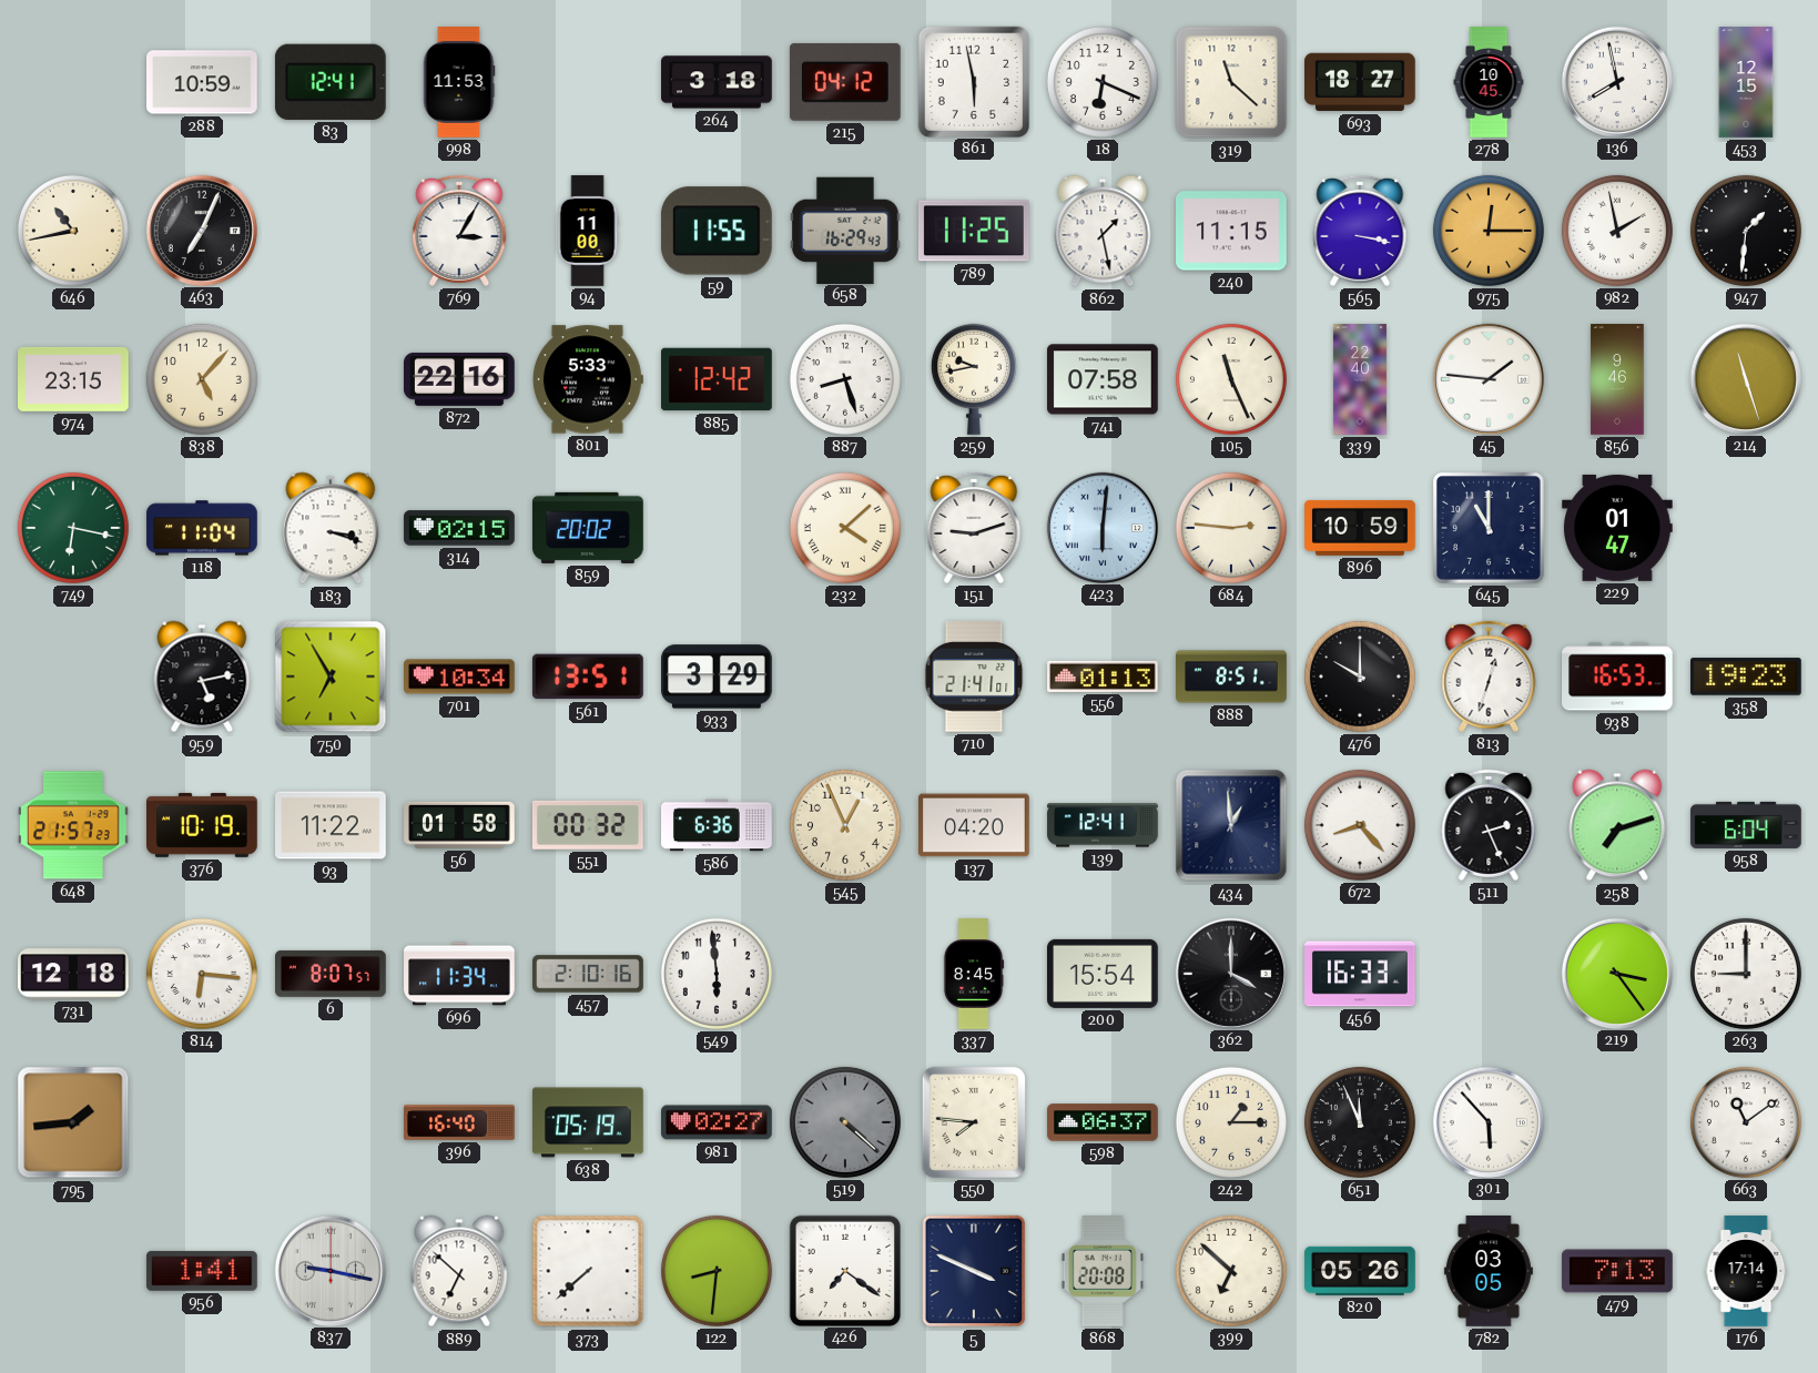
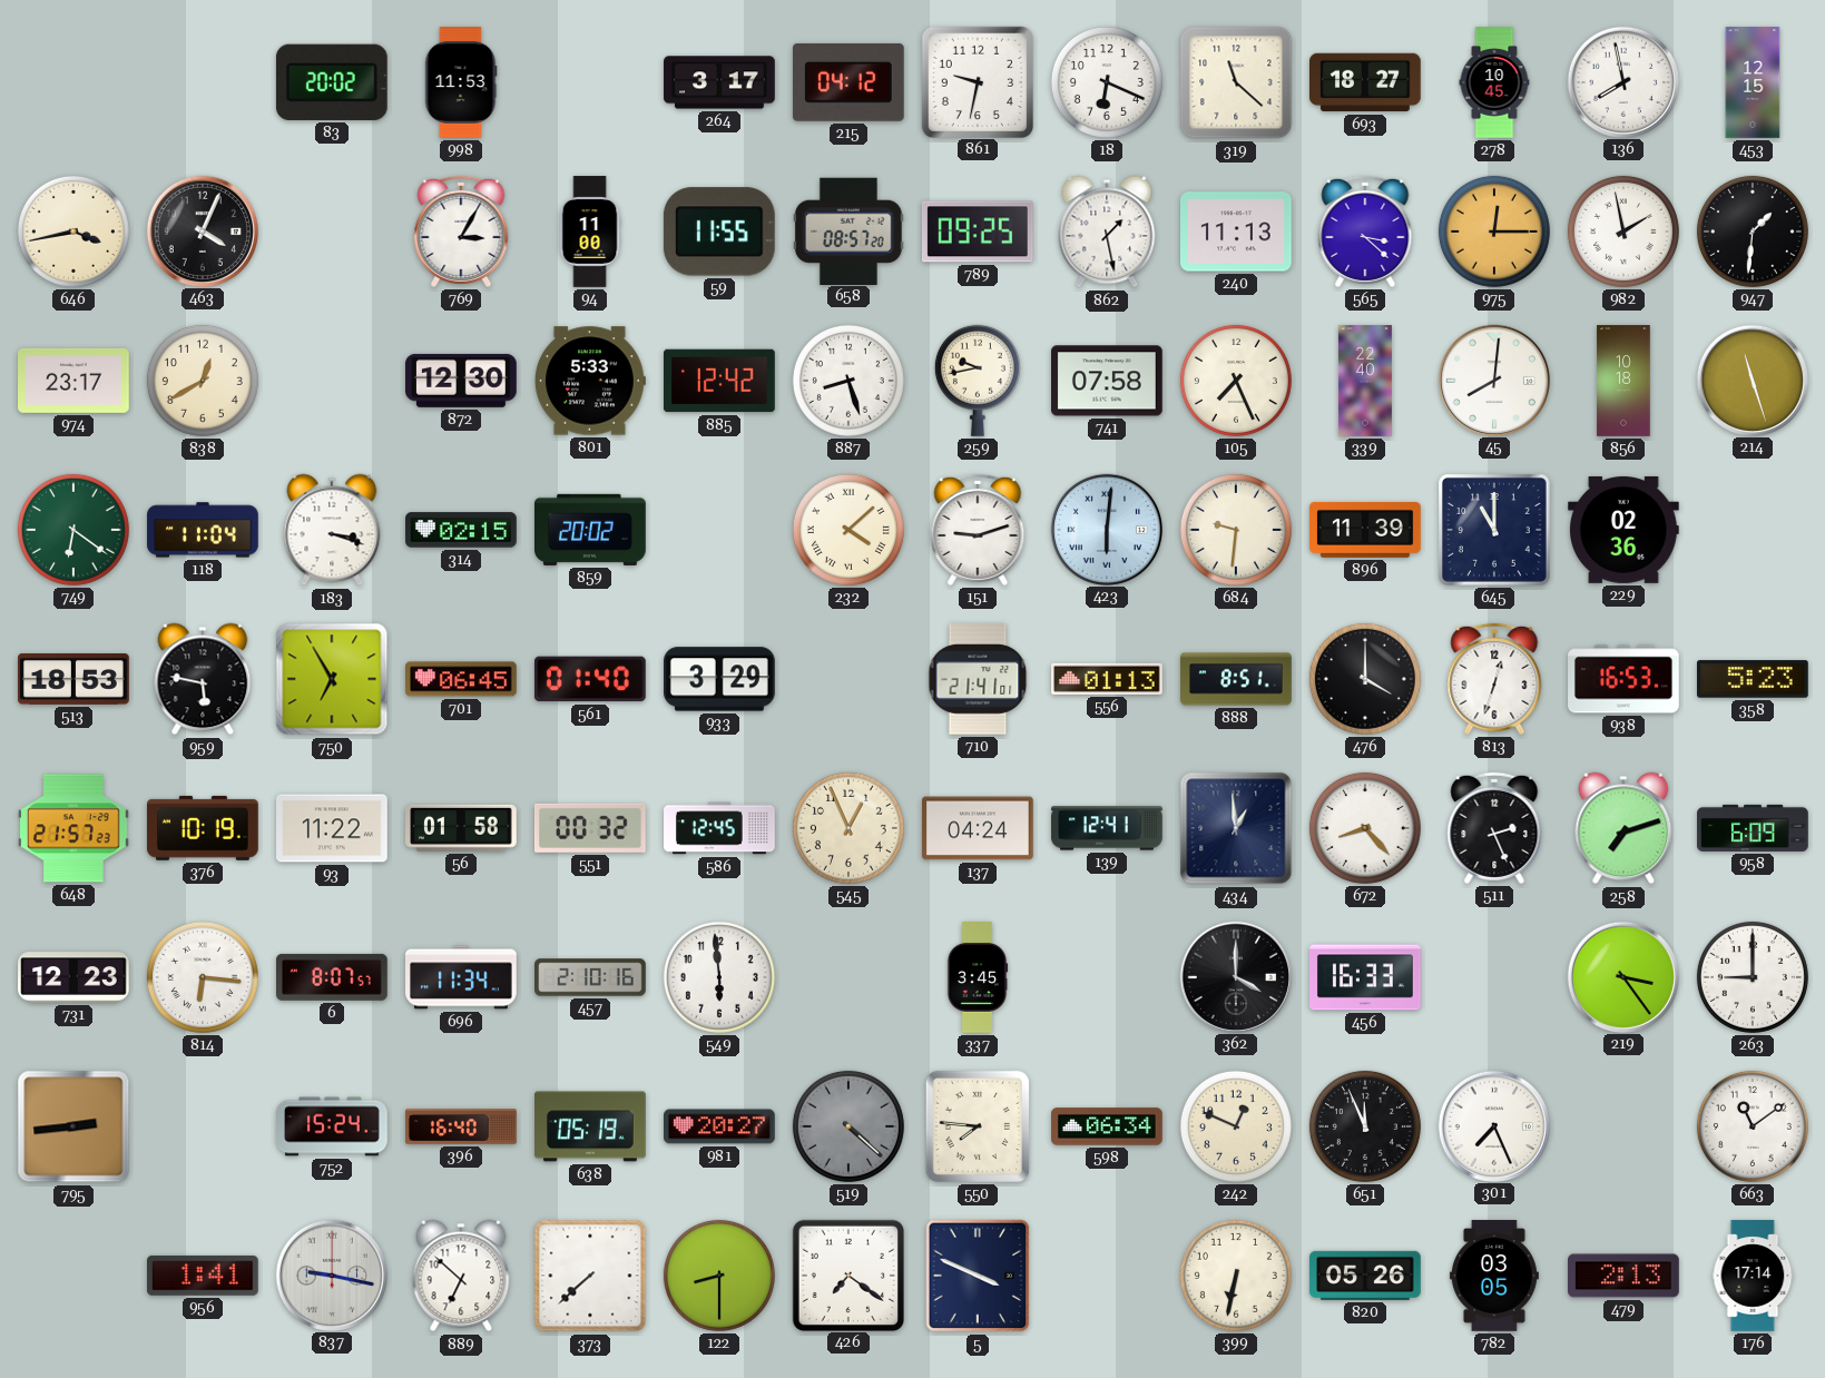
288: 10:59 -> none (203, 82)
83: 12:41 -> 20:02 (332, 82)
264: 3:18 -> 3:17 (719, 82)
861: 5:58 -> 9:32 (977, 81)
646: 10:43 -> 3:43 (73, 232)
463: 7:04 -> 4:04 (202, 230)
658: 16:29 -> 08:57 (850, 230)
789: 11:25 -> 09:25 (978, 232)
240: 11:15 -> 11:13 (1237, 232)
565: 3:17 -> 3:22 (1365, 232)
974: 23:15 -> 23:17 (75, 381)
838: 5:07 -> 12:40 (203, 381)
872: 22:16 -> 12:30 (462, 381)
105: 11:26 -> 7:26 (1236, 381)
45: 1:46 -> 8:01 (1493, 380)
856: 9:46 -> 10:18 (1623, 381)
749: 6:17 -> 6:21 (73, 530)
684: 2:46 -> 9:31 (1236, 530)
896: 10:59 -> 11:39 (1365, 530)
229: 01:47 -> 02:36 (1625, 530)
513: none -> 18:53 (73, 680)
959: 5:13 -> 5:47 (203, 679)
701: 10:34 -> 06:45 (462, 679)
561: 13:51 -> 01:40 (590, 679)
476: 10:00 -> 4:00 (1365, 679)
358: 19:23 -> 5:23 (1754, 679)
586: 6:36 -> 12:45 (719, 828)
137: 04:20 -> 04:24 (979, 828)
958: 6:04 -> 6:09 (1753, 828)
731: 12:18 -> 12:23 (73, 977)
337: 8:45 -> 3:45 (978, 977)
200: 15:54 -> none (1104, 974)
795: 1:44 -> 2:44 (73, 1126)
752: none -> 15:24 (332, 1126)
981: 02:27 -> 20:27 (720, 1126)
598: 06:37 -> 06:34 (1107, 1126)
242: 1:15 -> 12:49 (1236, 1126)
301: 5:53 -> 7:26 (1493, 1125)
122: 8:31 -> 8:30 (719, 1276)
868: 20:08 -> none (1103, 1272)
399: 6:52 -> 6:32 (1236, 1276)
479: 7:13 -> 2:13 (1625, 1276)
